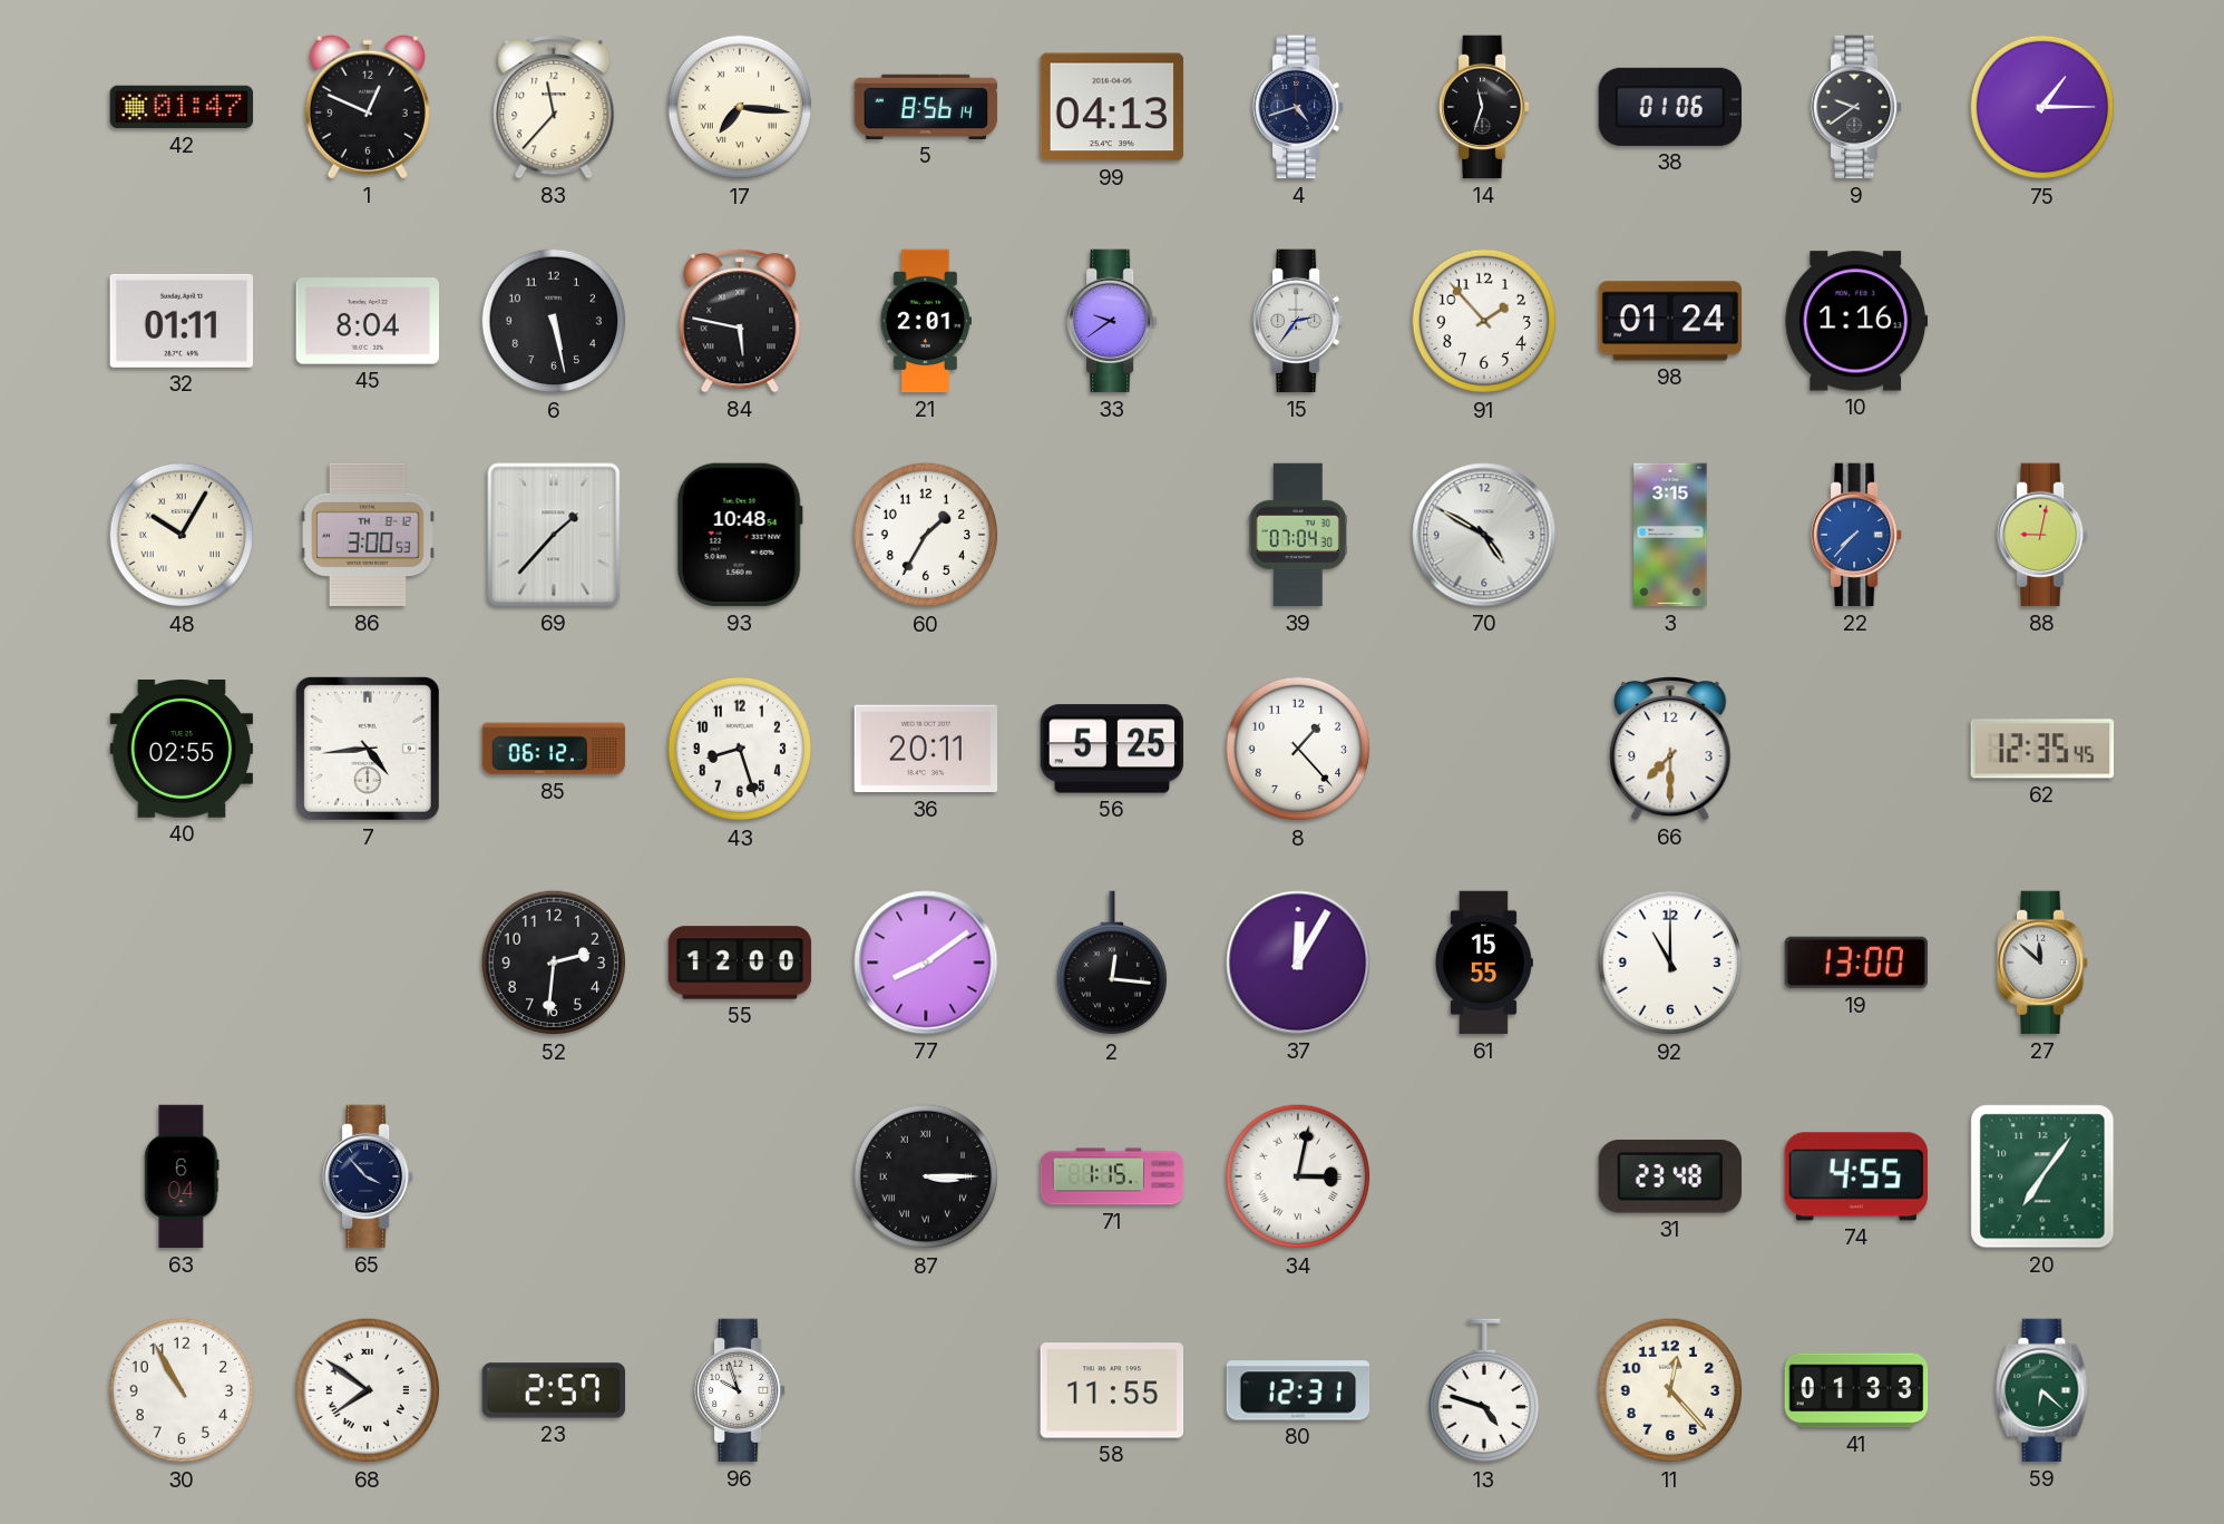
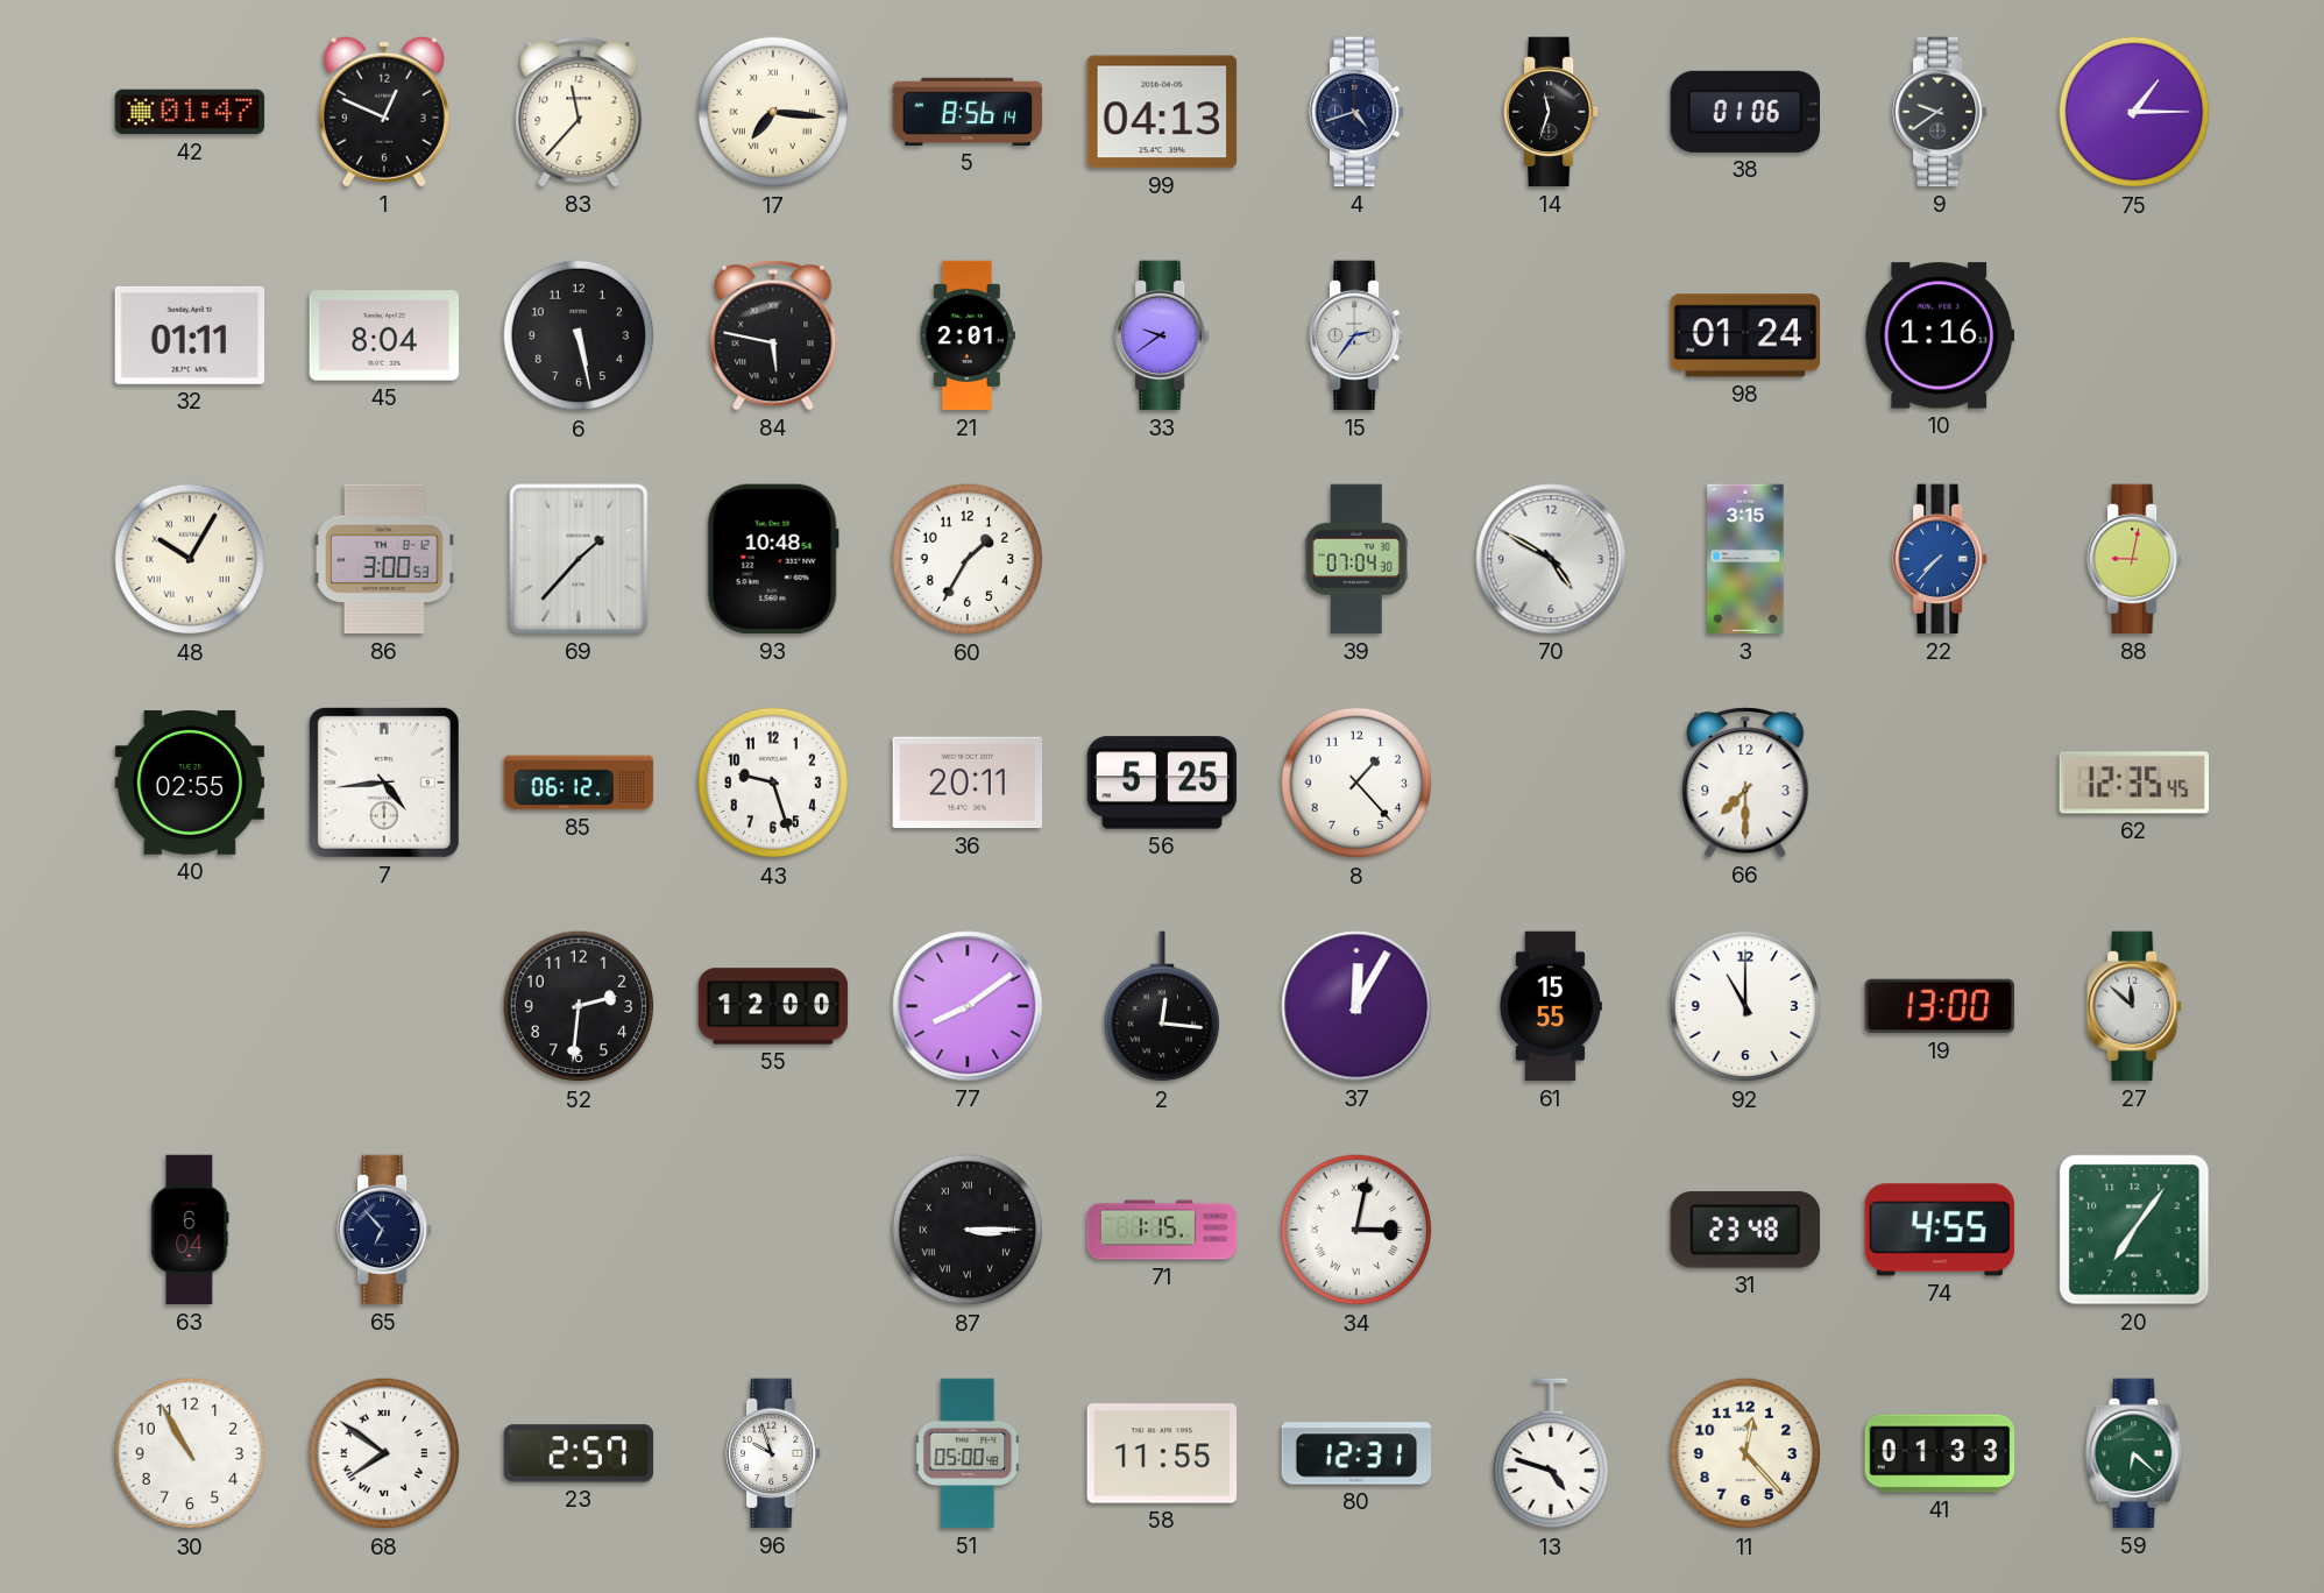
91: 1:53 -> none (1484, 321)
43: 8:27 -> 9:27 (773, 783)
65: 3:53 -> 6:53 (385, 1230)
51: none -> 05:00 (969, 1453)
